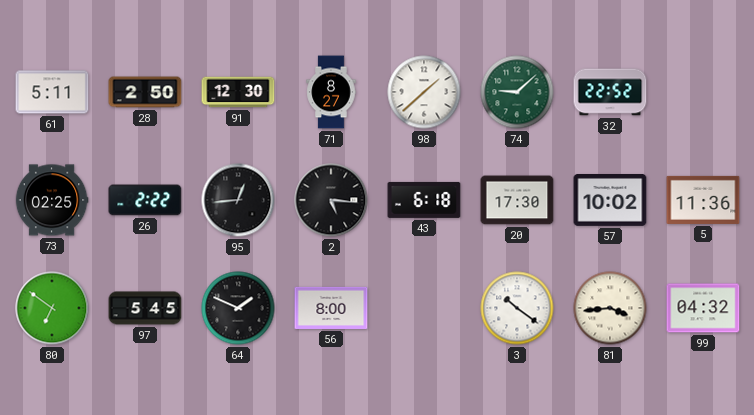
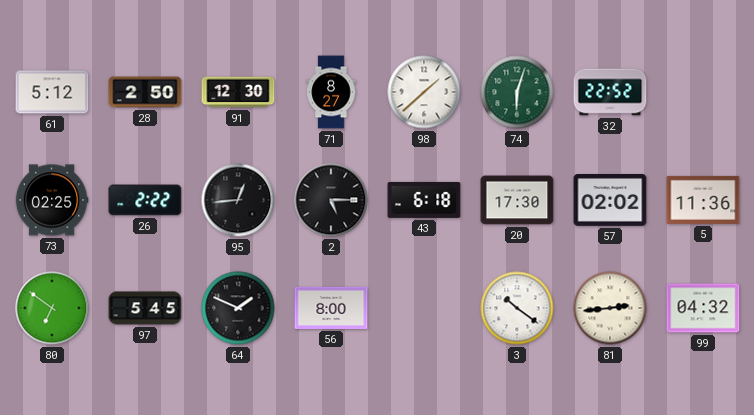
61: 5:11 -> 5:12 (52, 92)
74: 9:08 -> 6:03 (517, 92)
2: 5:16 -> 5:15 (331, 200)
57: 10:02 -> 02:02 (610, 201)
81: 3:44 -> 2:44 (610, 308)
